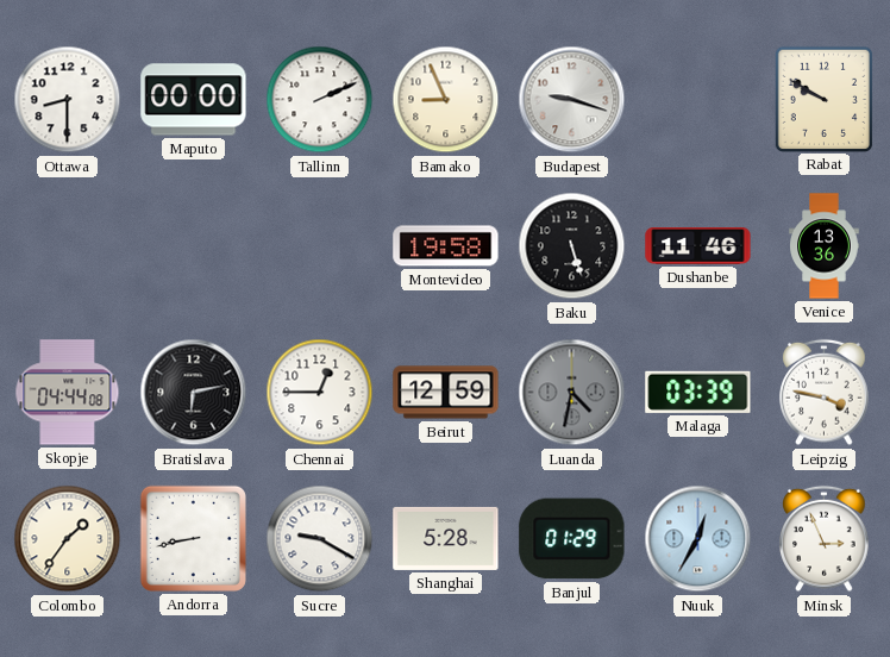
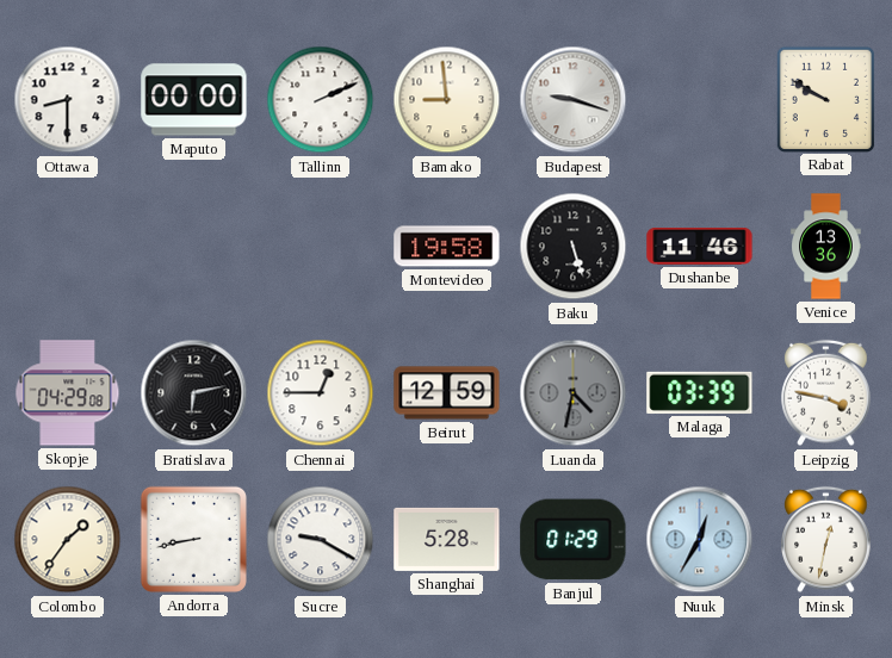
Bamako: 8:56 -> 8:59 (447, 100)
Skopje: 04:44 -> 04:29 (68, 393)
Minsk: 2:56 -> 12:32 (826, 540)
